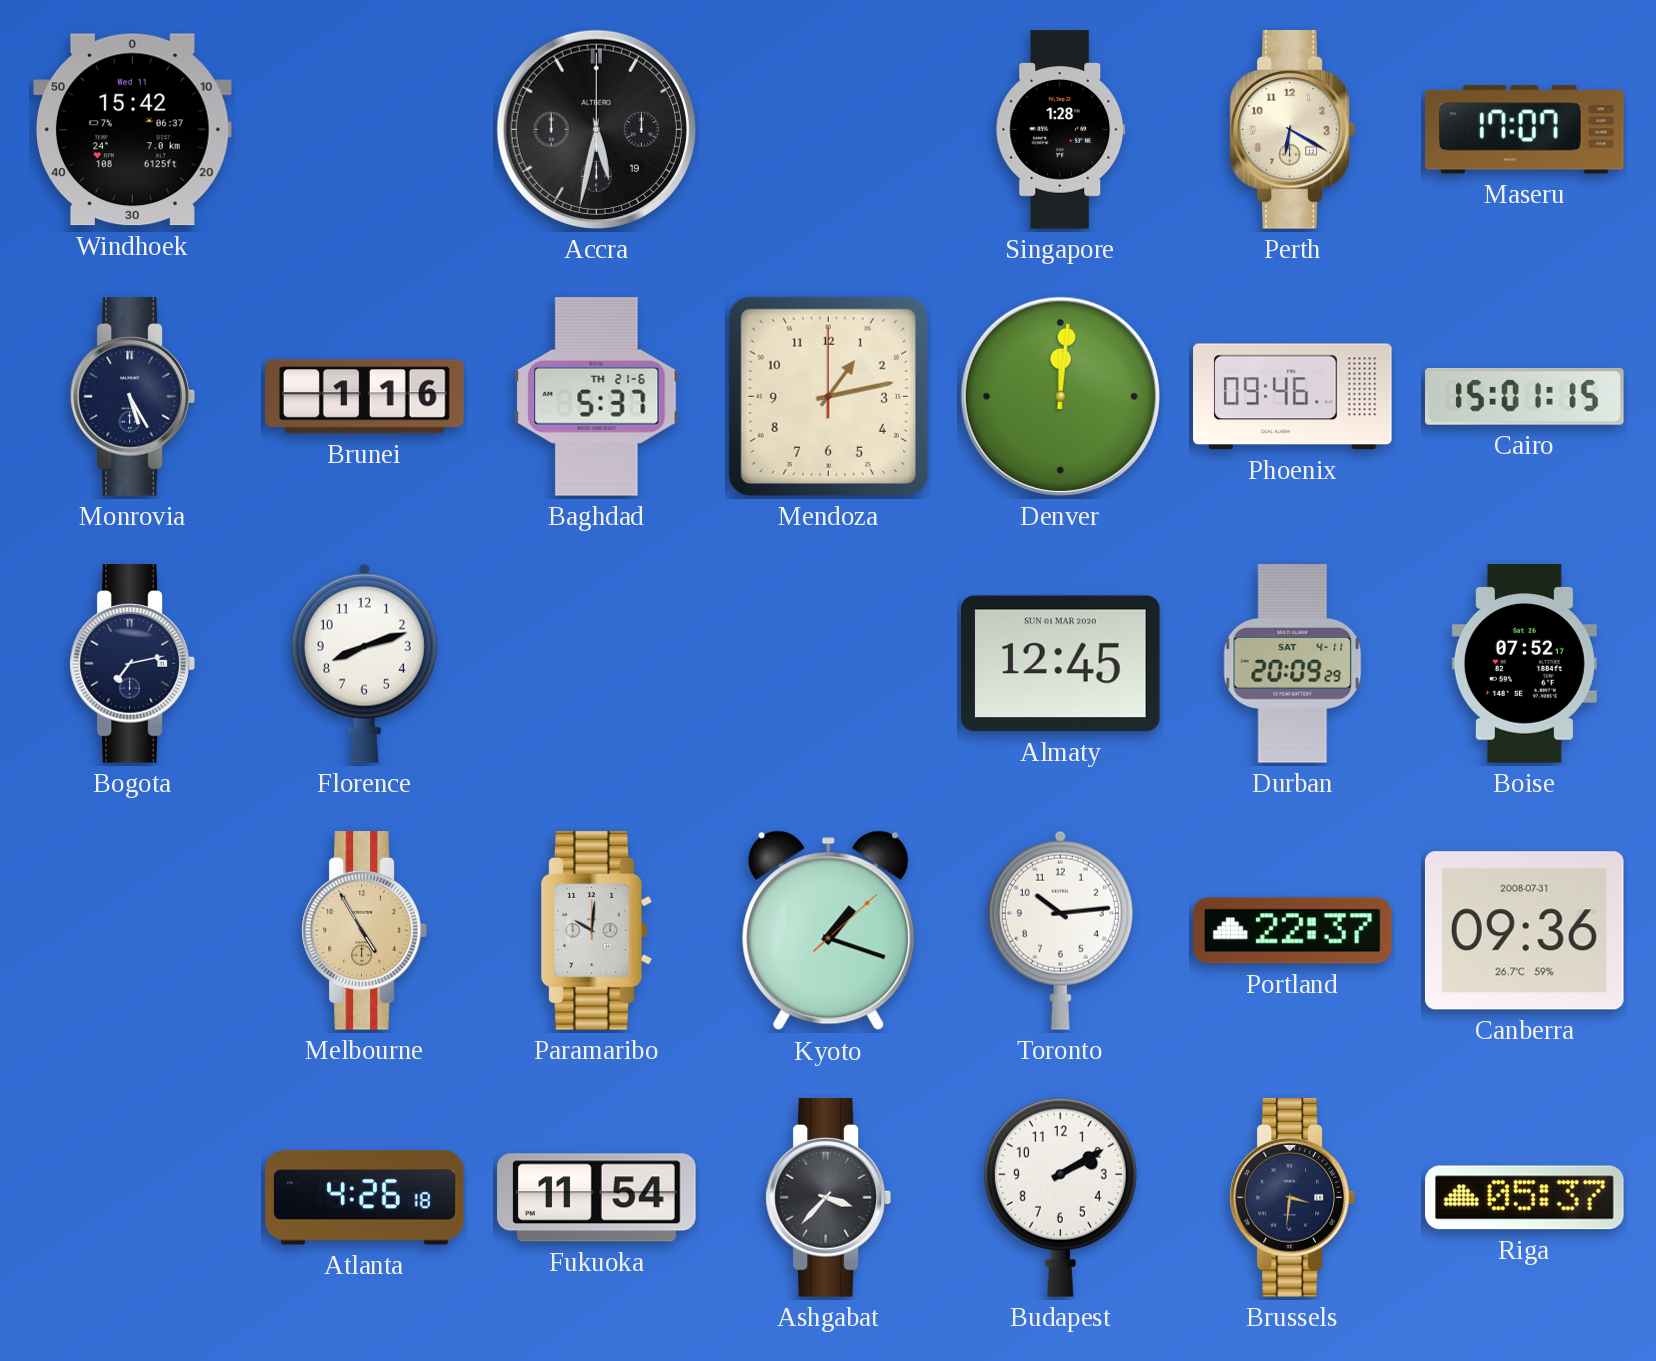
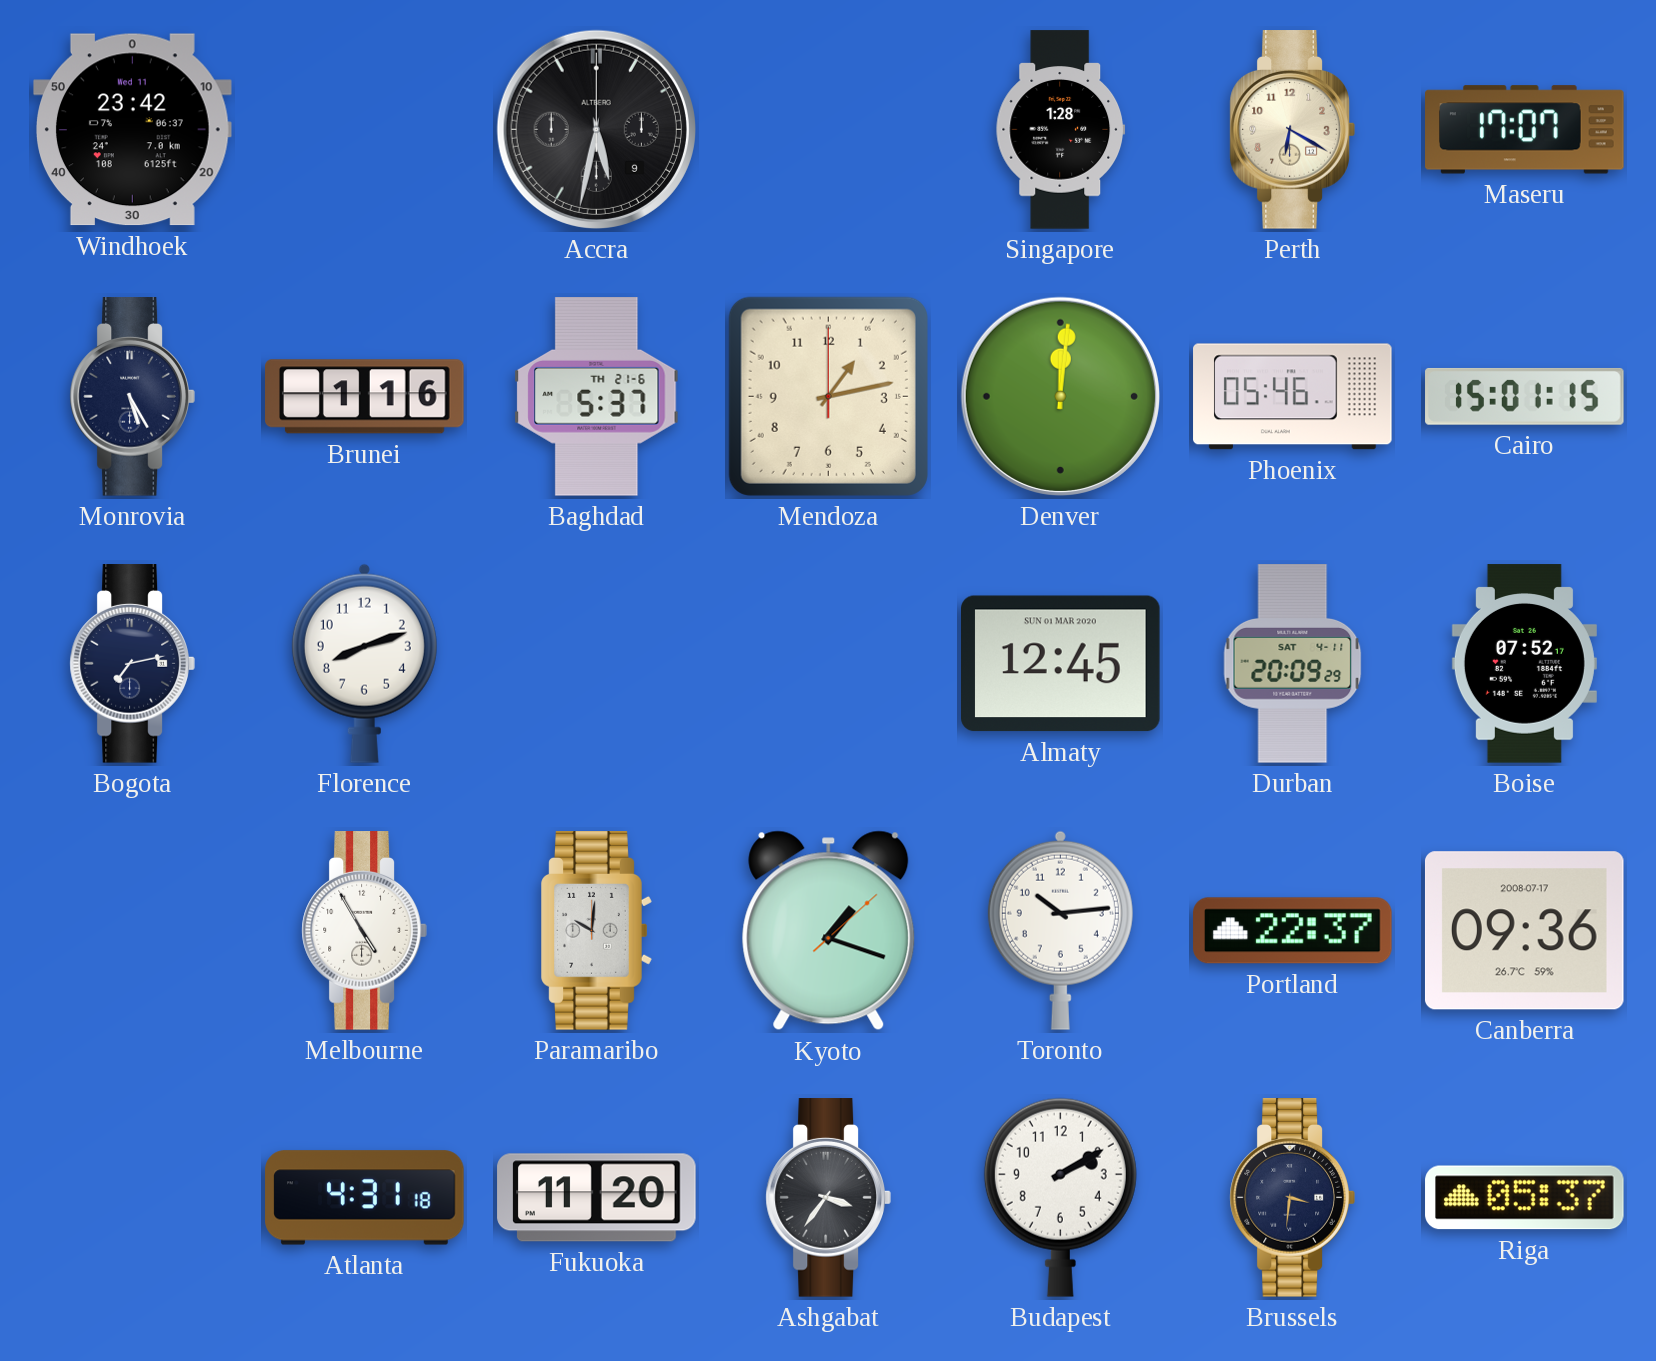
Windhoek: 15:42 -> 23:42 (133, 130)
Accra date: 19 -> 9 (596, 129)
Phoenix: 09:46 -> 05:46 (1293, 397)
Melbourne dial: champagne -> white (364, 931)
Canberra date: 2008-07-31 -> 2008-07-17 (1524, 931)
Atlanta: 4:26 -> 4:31 (365, 1198)
Fukuoka: 11:54 -> 11:20 (597, 1198)
Ashgabat: 3:37 -> 3:36 (828, 1198)
